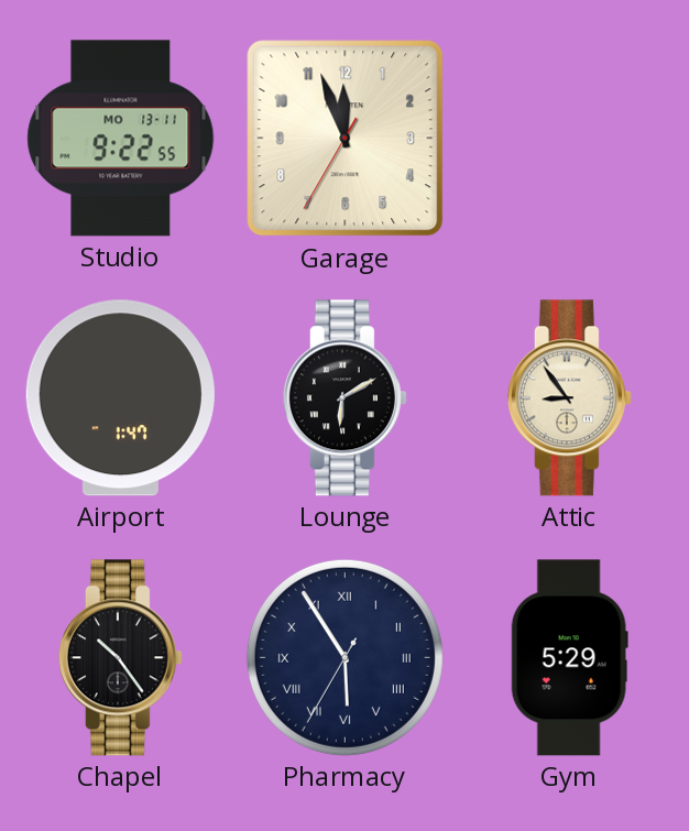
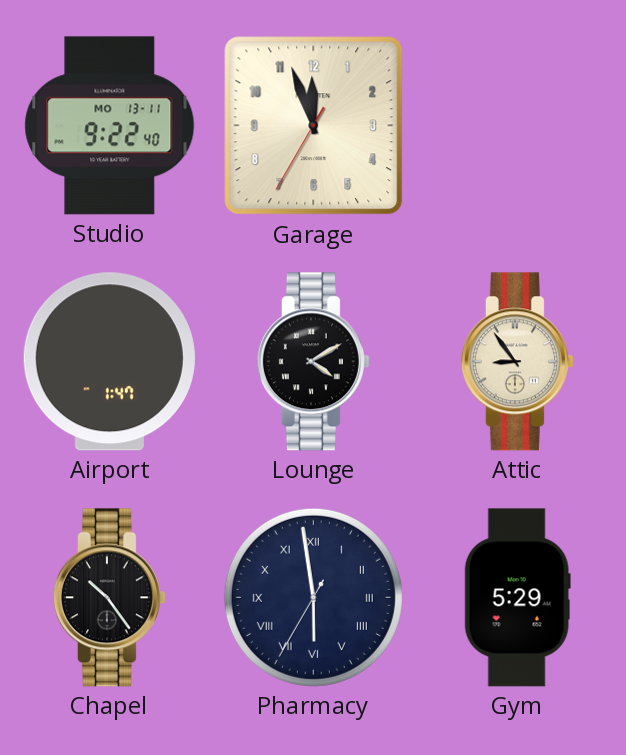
Studio: 9:22:55 -> 9:22:40 (110, 126)
Lounge: 6:10 -> 4:10 (313, 362)
Pharmacy: 5:54 -> 5:58 (313, 597)
